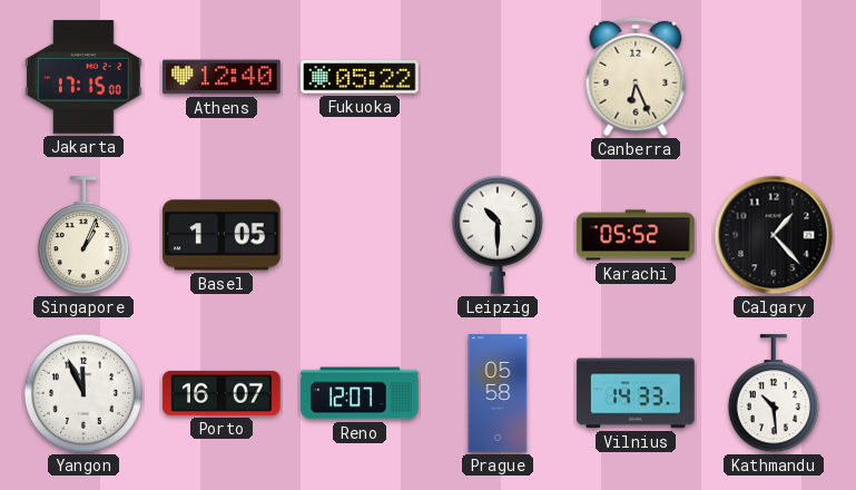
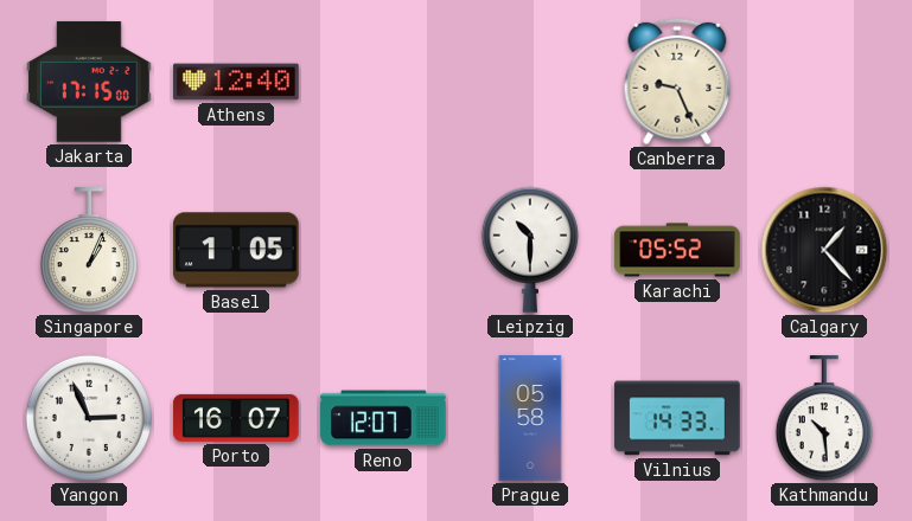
Fukuoka: 05:22 -> none (360, 77)
Canberra: 6:26 -> 9:26 (677, 82)
Yangon: 11:56 -> 2:56 (89, 418)
